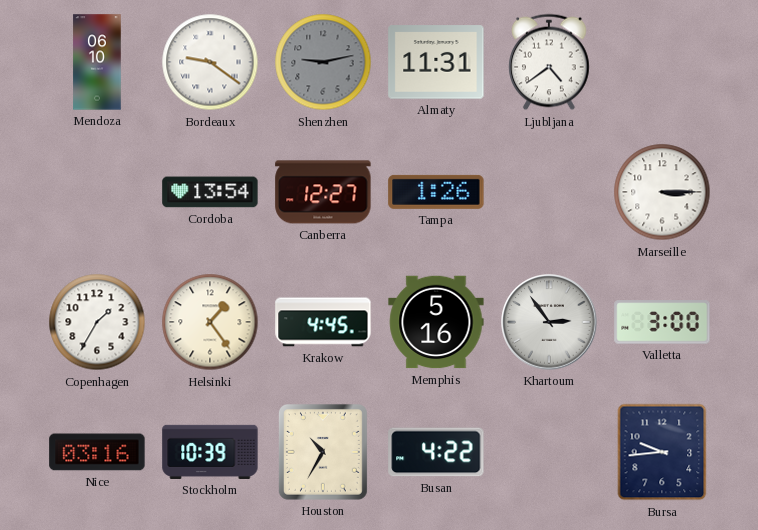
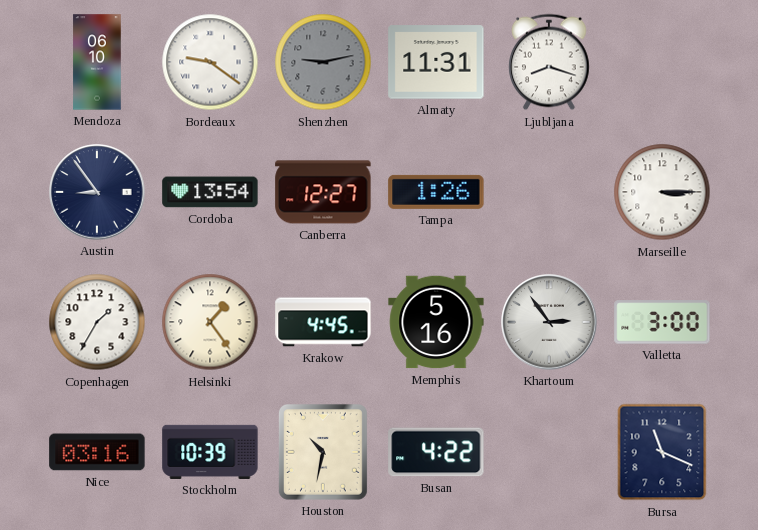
Ljubljana: 4:39 -> 8:18 (549, 62)
Austin: none -> 8:54 (97, 192)
Houston: 10:35 -> 10:32 (323, 452)
Bursa: 9:44 -> 11:19 (662, 452)
